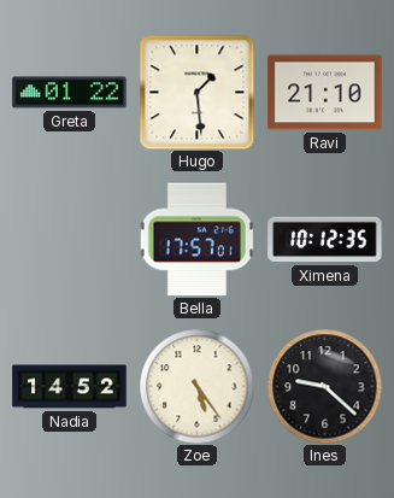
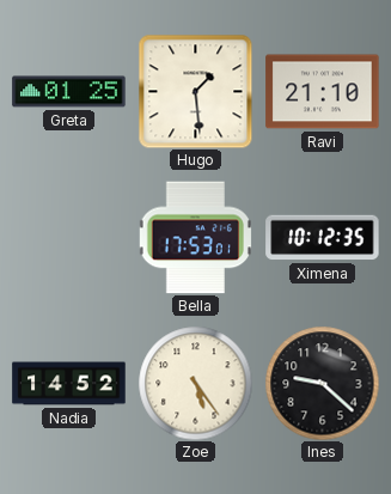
Greta: 01:22 -> 01:25 (69, 92)
Bella: 17:57 -> 17:53 (195, 238)
